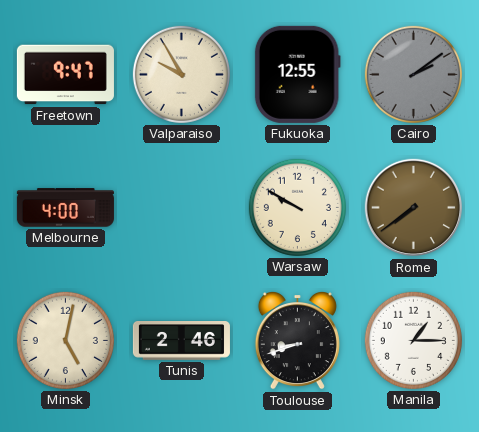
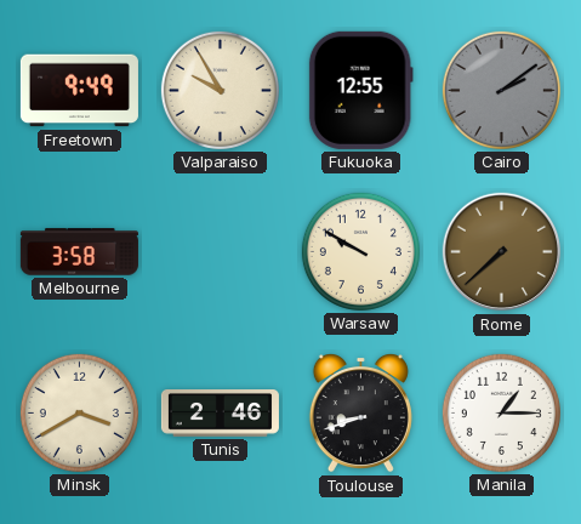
Freetown: 9:47 -> 9:49 (79, 91)
Melbourne: 4:00 -> 3:58 (79, 252)
Rome: 7:39 -> 7:38 (502, 252)
Minsk: 5:02 -> 3:40 (79, 412)
